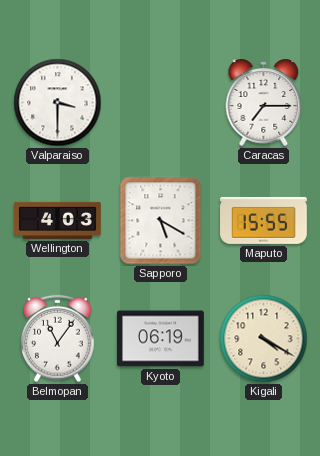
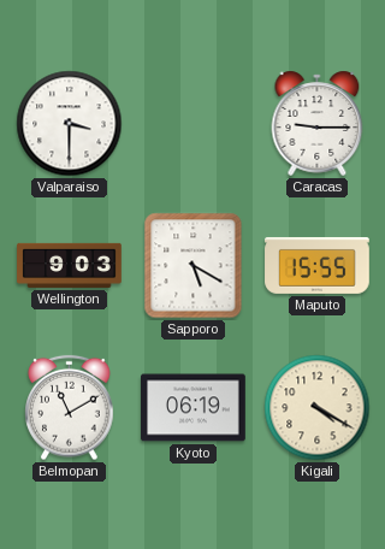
Caracas: 7:15 -> 9:15 (318, 123)
Wellington: 4:03 -> 9:03 (70, 265)
Belmopan: 11:06 -> 11:10 (70, 408)
